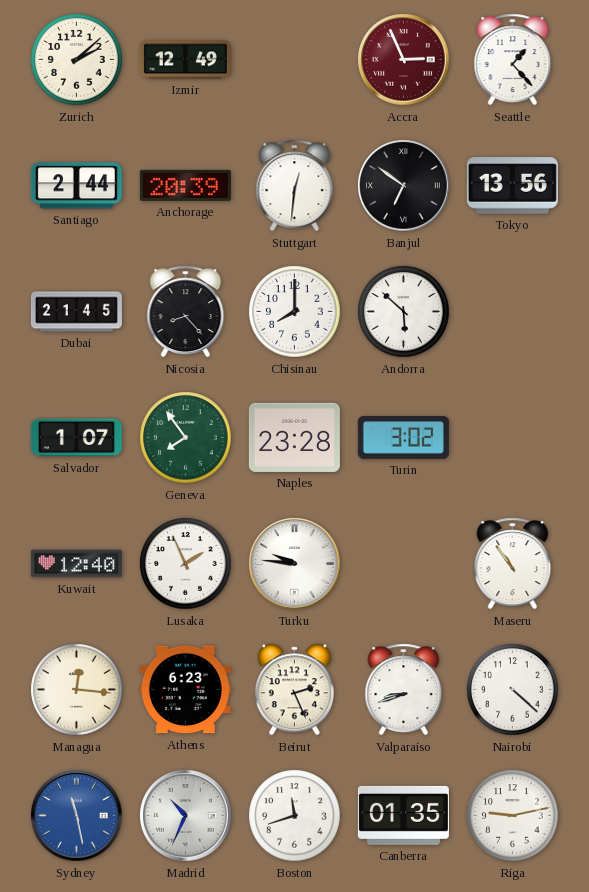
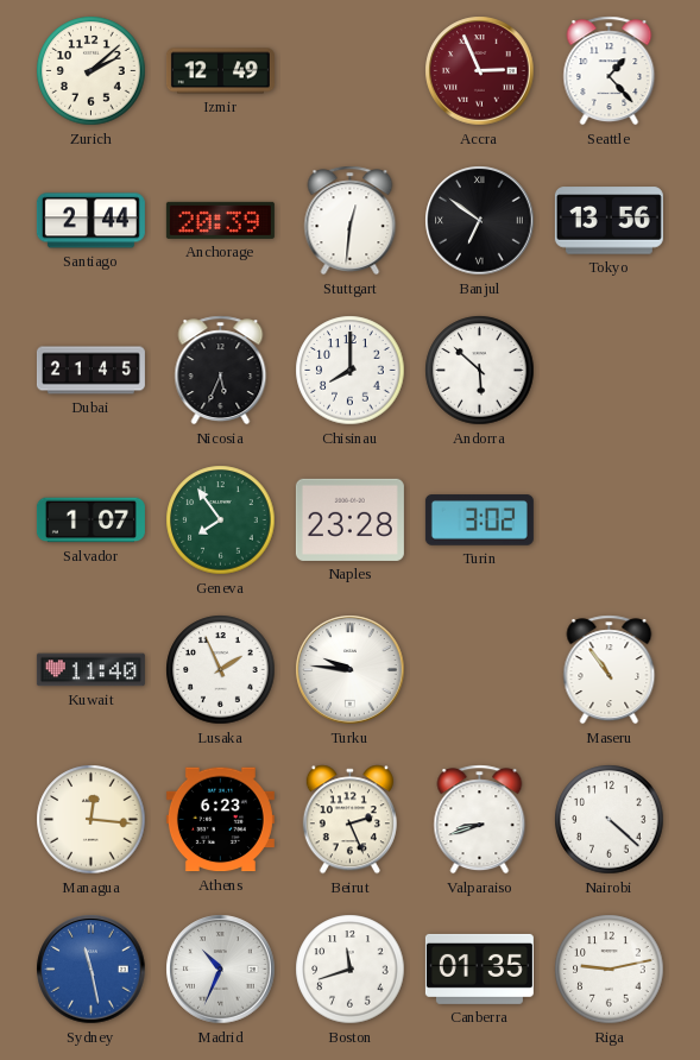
Nicosia: 8:23 -> 5:34 (221, 371)
Kuwait: 12:40 -> 11:40 (90, 670)
